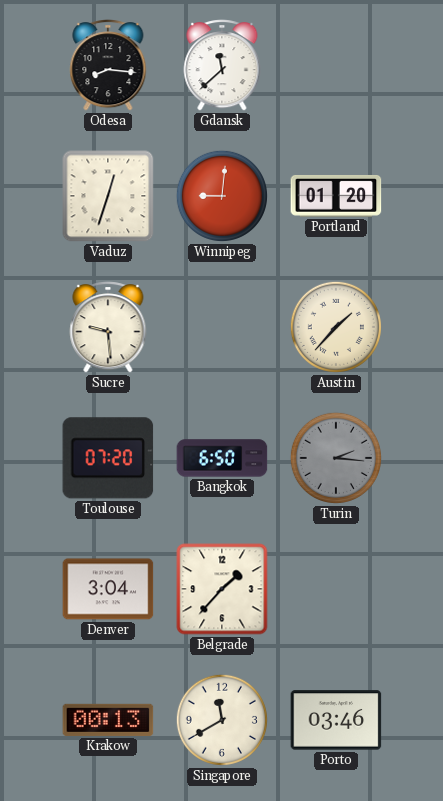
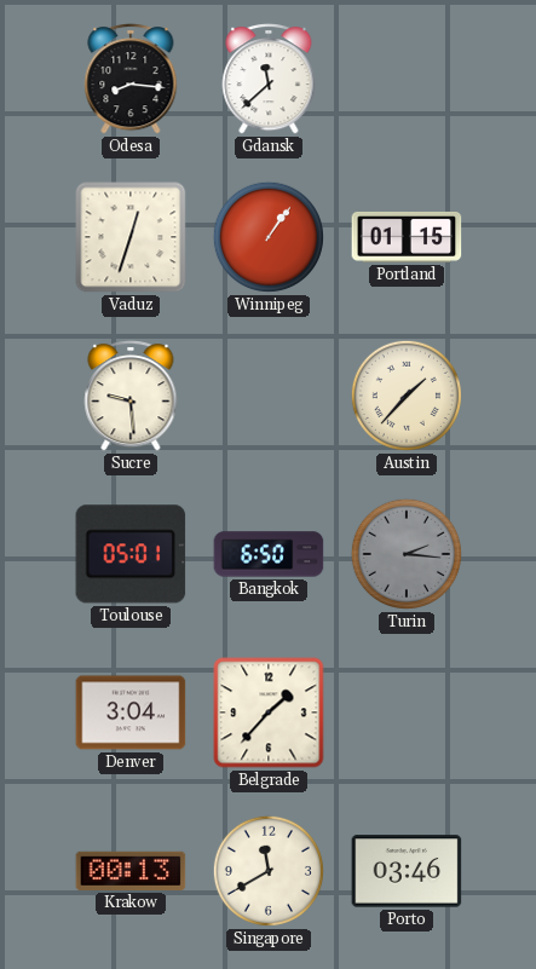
Winnipeg: 9:01 -> 1:06 (269, 237)
Portland: 01:20 -> 01:15 (407, 237)
Toulouse: 07:20 -> 05:01 (131, 554)
